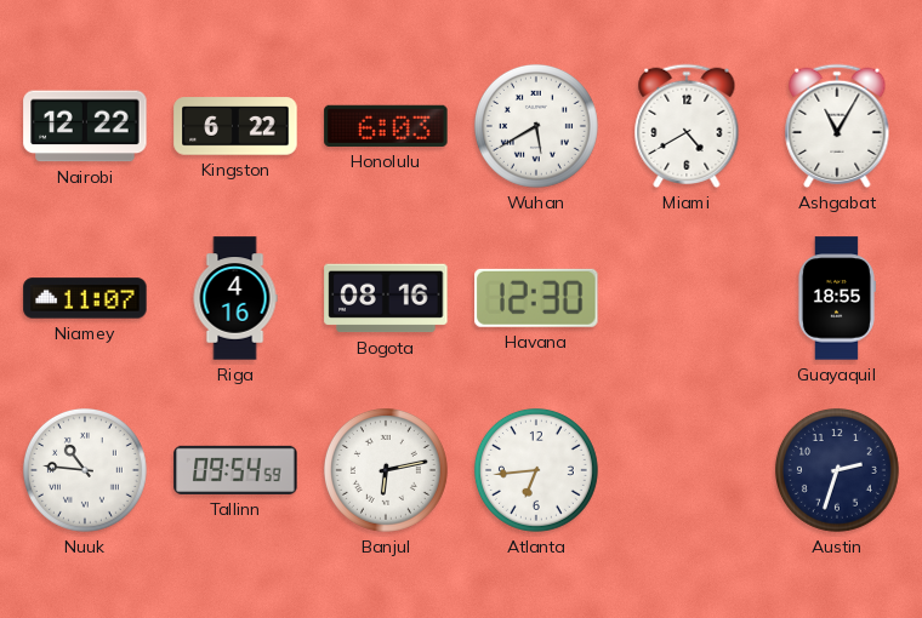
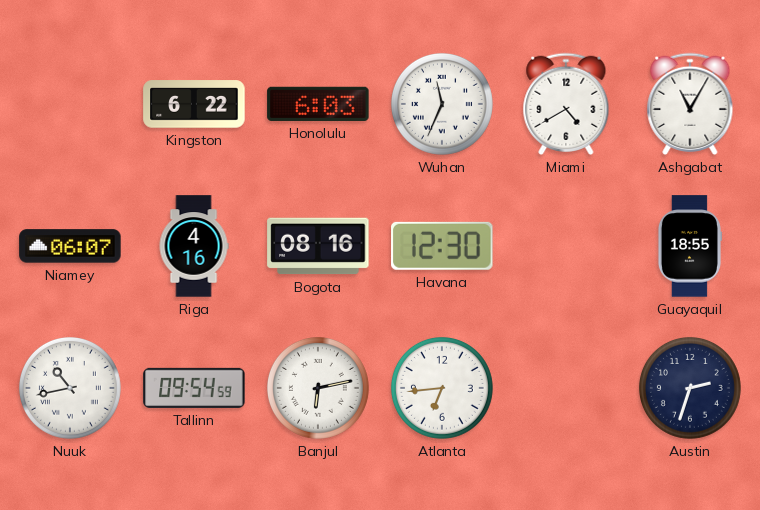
Nairobi: 12:22 -> none (85, 126)
Wuhan: 5:40 -> 11:34 (442, 104)
Niamey: 11:07 -> 06:07 (70, 246)
Nuuk: 10:46 -> 10:43 (70, 388)
